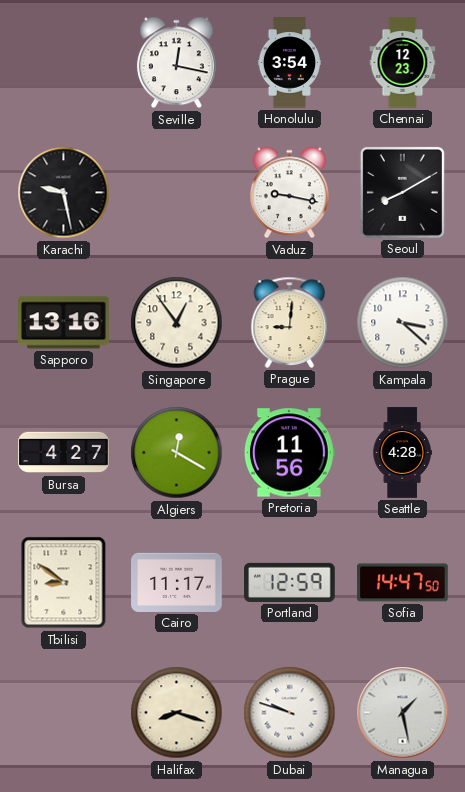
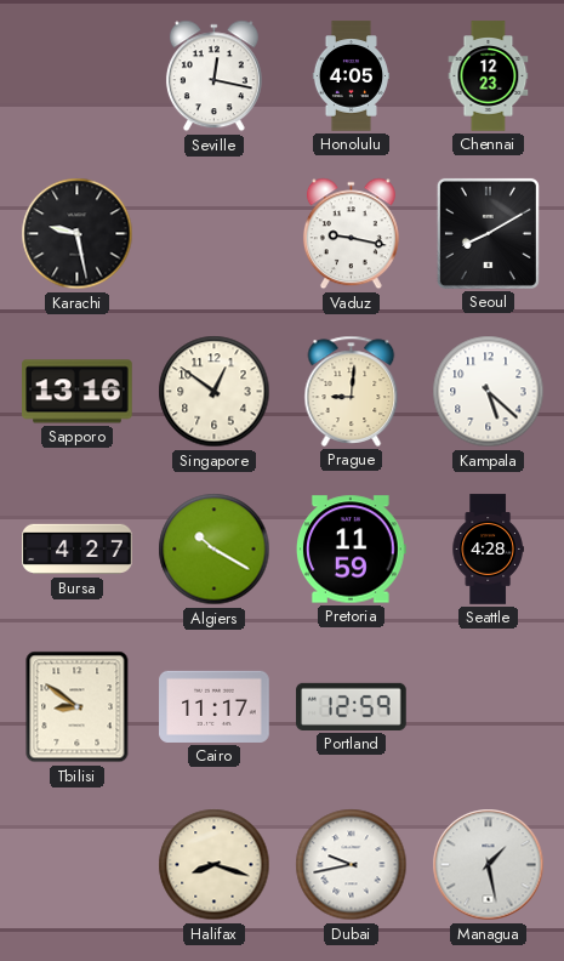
Honolulu: 3:54 -> 4:05 (351, 76)
Singapore: 12:54 -> 12:51 (215, 392)
Kampala: 3:22 -> 5:22 (489, 392)
Algiers: 12:20 -> 10:20 (215, 550)
Pretoria: 11:56 -> 11:59 (352, 550)
Sofia: 14:47 -> none (403, 583)
Dubai: 9:48 -> 9:43 (352, 865)
